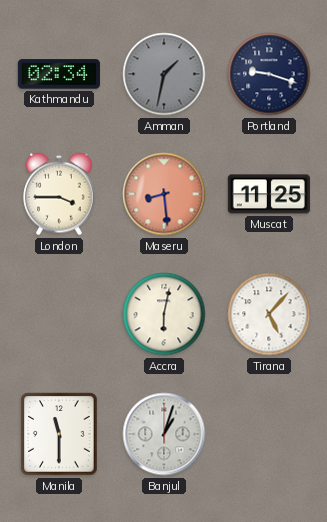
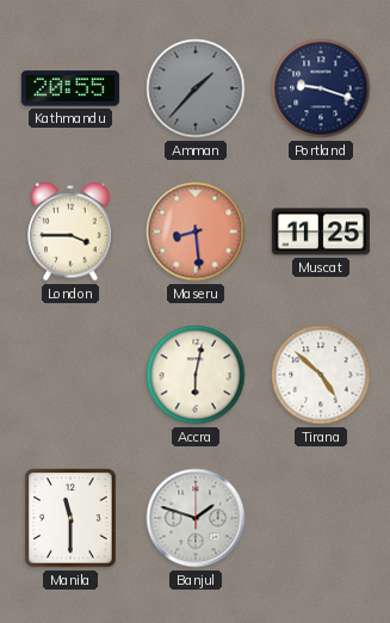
Kathmandu: 02:34 -> 20:55 (70, 88)
Amman: 1:32 -> 1:37 (196, 88)
Tirana: 5:07 -> 4:52 (321, 375)
Banjul: 1:03 -> 1:48 (196, 518)
